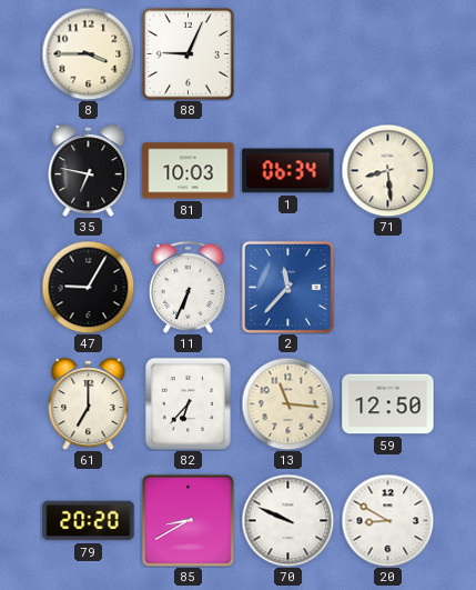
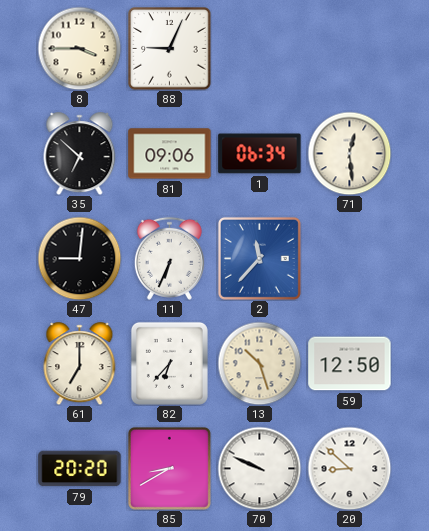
35: 6:47 -> 6:52 (80, 154)
81: 10:03 -> 09:06 (170, 154)
71: 8:29 -> 12:29 (349, 153)
47: 9:05 -> 9:01 (79, 258)
13: 11:16 -> 10:27 (259, 363)
20: 8:50 -> 8:52 (349, 468)
